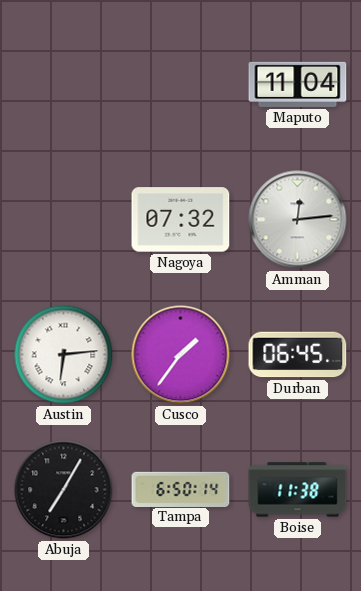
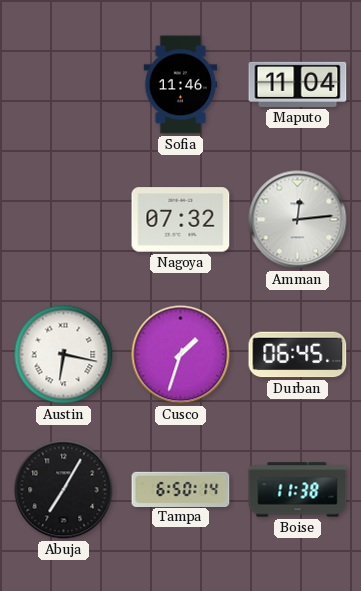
Sofia: none -> 11:46 (181, 85)
Austin: 6:14 -> 6:17 (64, 355)
Cusco: 1:36 -> 1:33 (181, 355)
